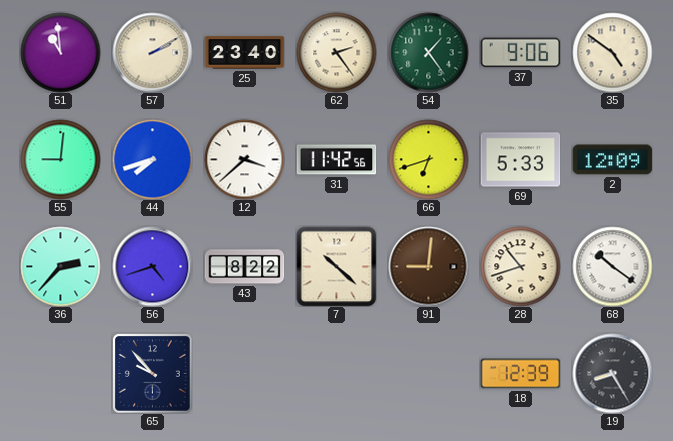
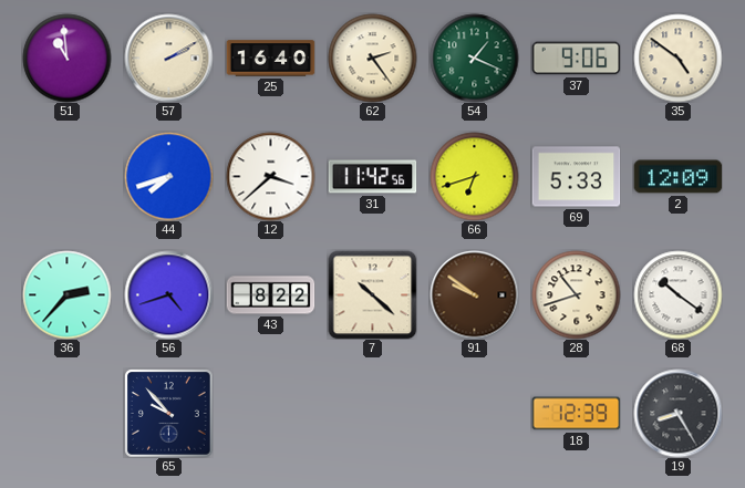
25: 23:40 -> 16:40 (270, 59)
54: 1:24 -> 1:19 (474, 58)
55: 9:01 -> none (60, 159)
91: 9:01 -> 9:51 (474, 294)
